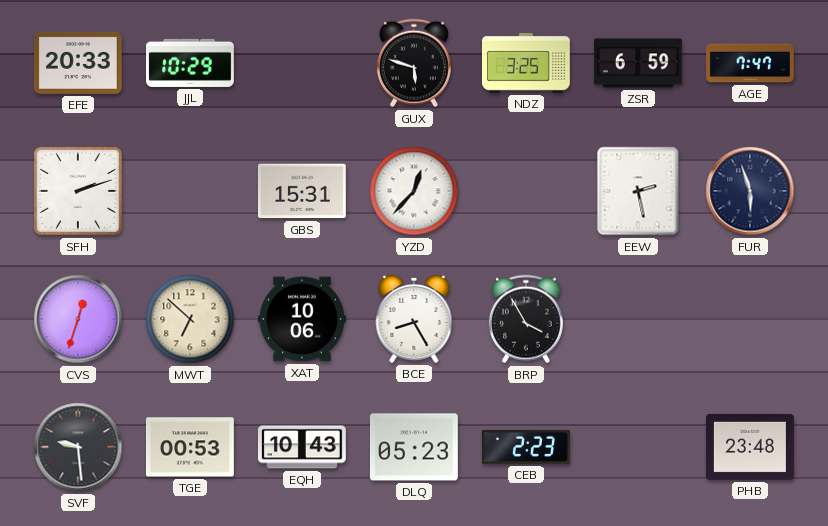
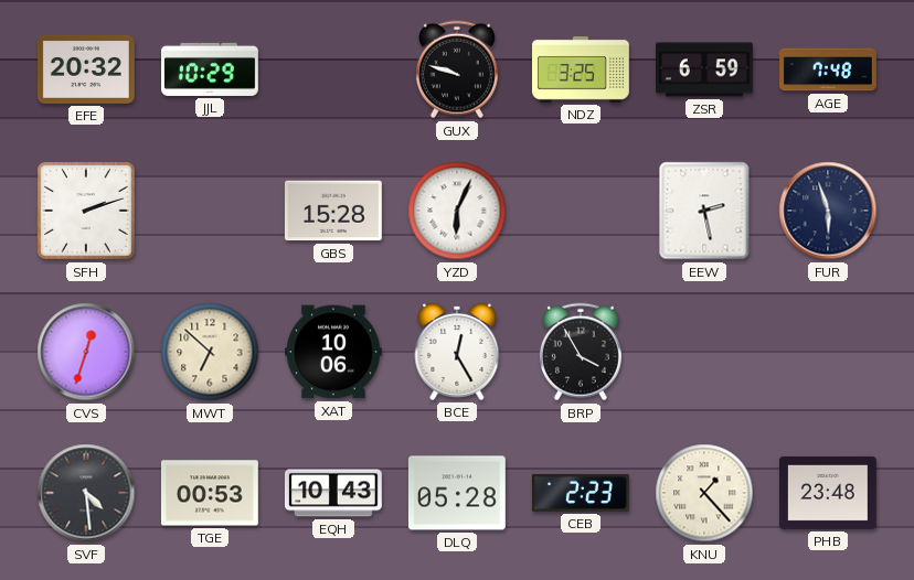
EFE: 20:33 -> 20:32 (86, 69)
GUX: 5:48 -> 9:48 (457, 69)
AGE: 7:47 -> 7:48 (829, 69)
GBS: 15:31 -> 15:28 (333, 211)
YZD: 12:37 -> 6:04 (457, 211)
BCE: 8:25 -> 12:25 (457, 352)
SVF: 9:29 -> 4:29 (86, 493)
DLQ: 05:23 -> 05:28 (457, 493)
KNU: none -> 1:23 (704, 493)
